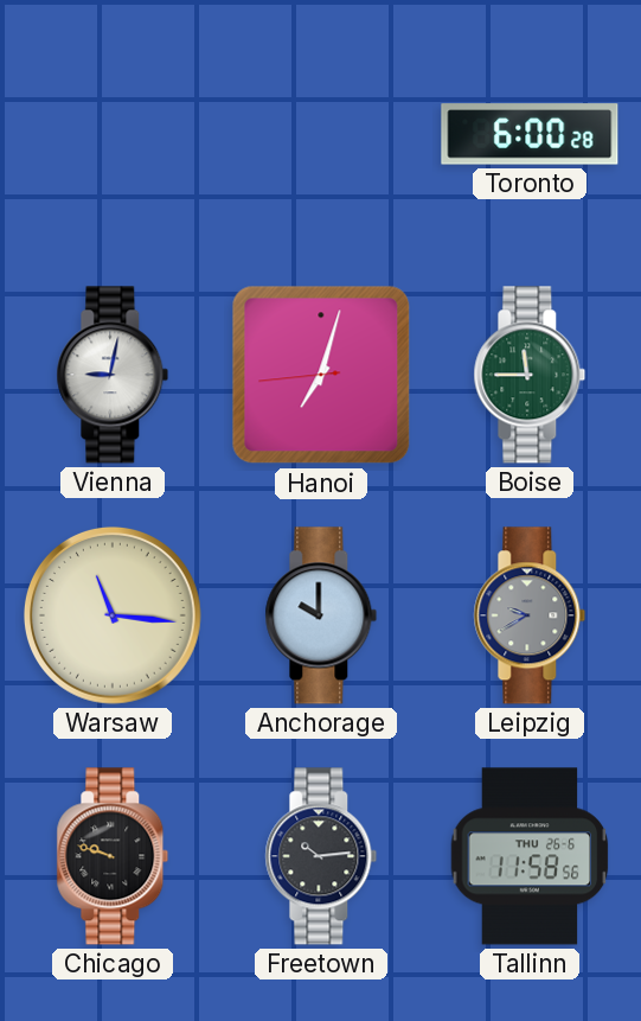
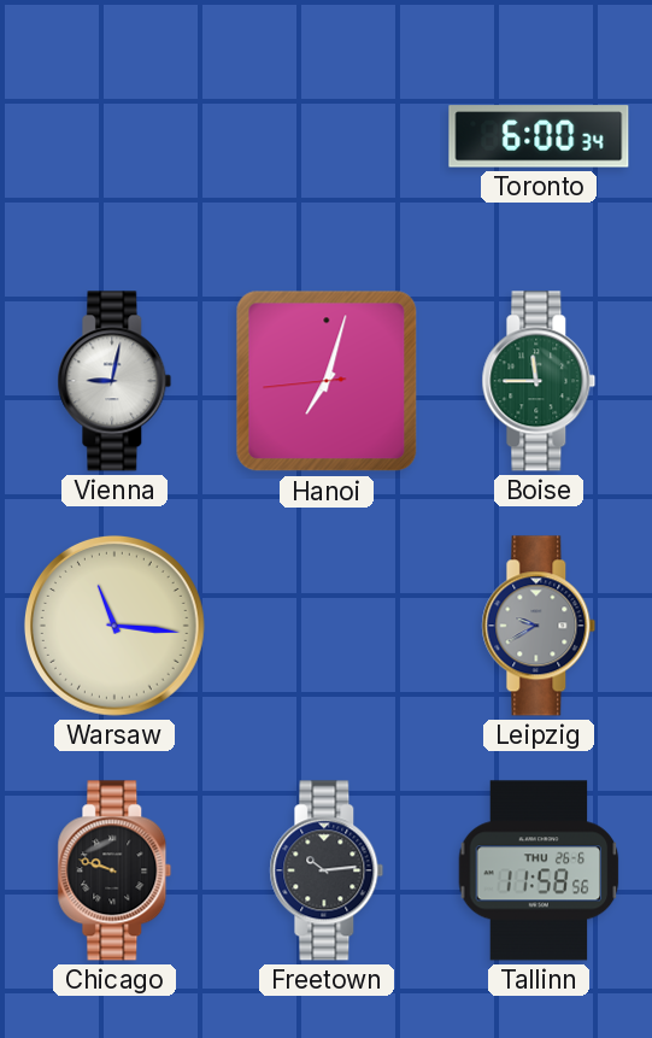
Toronto: 6:00:28 -> 6:00:34 (539, 136)
Anchorage: 10:00 -> none (321, 615)
